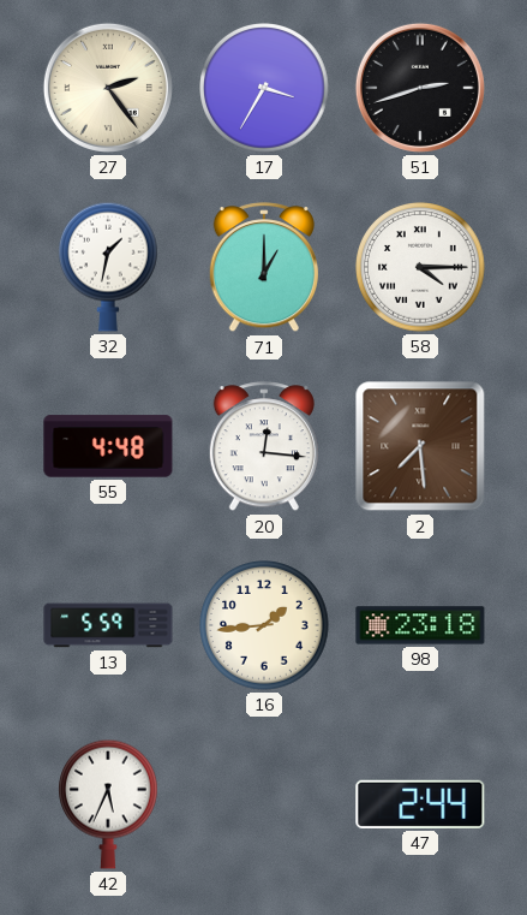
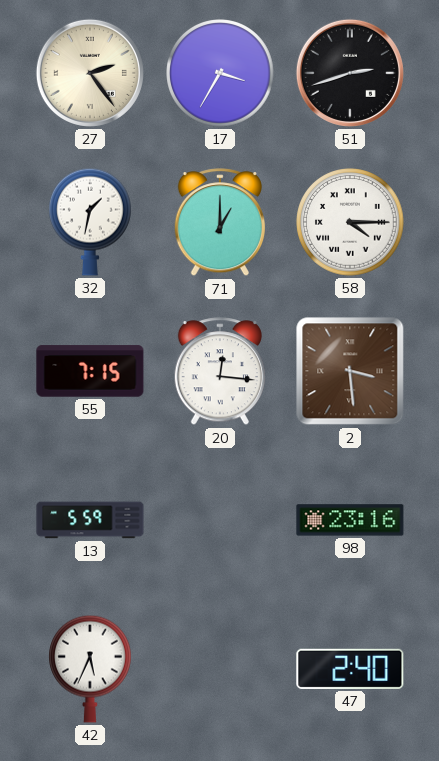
55: 4:48 -> 7:15 (90, 371)
2: 7:29 -> 3:29 (350, 371)
16: 1:44 -> none (264, 625)
98: 23:18 -> 23:16 (350, 520)
47: 2:44 -> 2:40 (350, 669)
